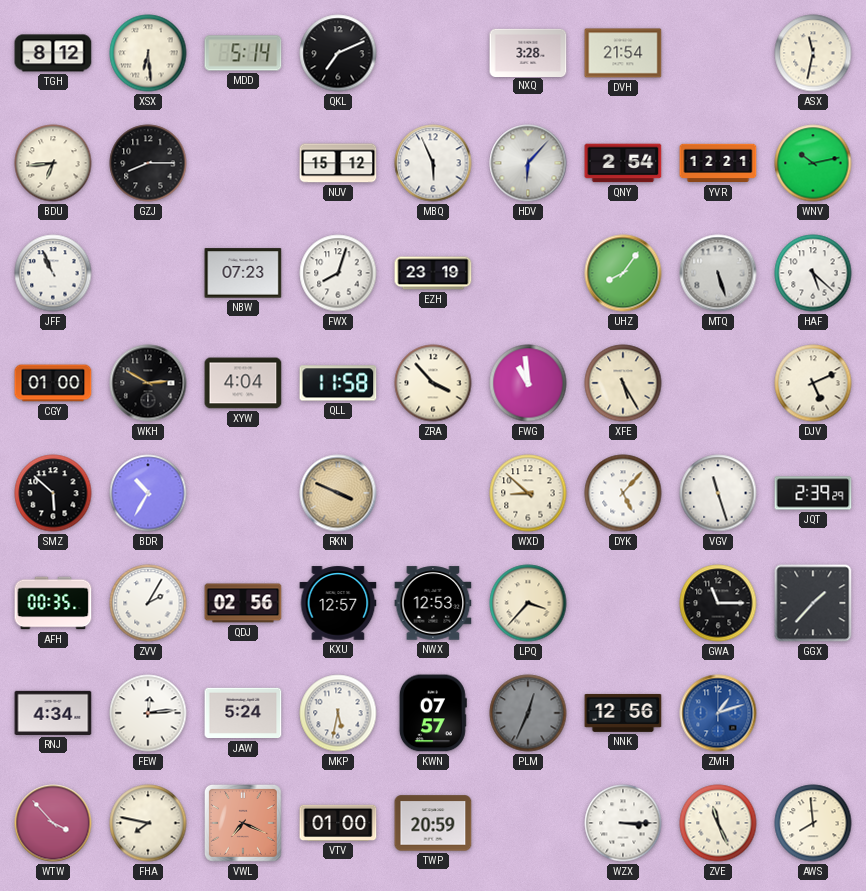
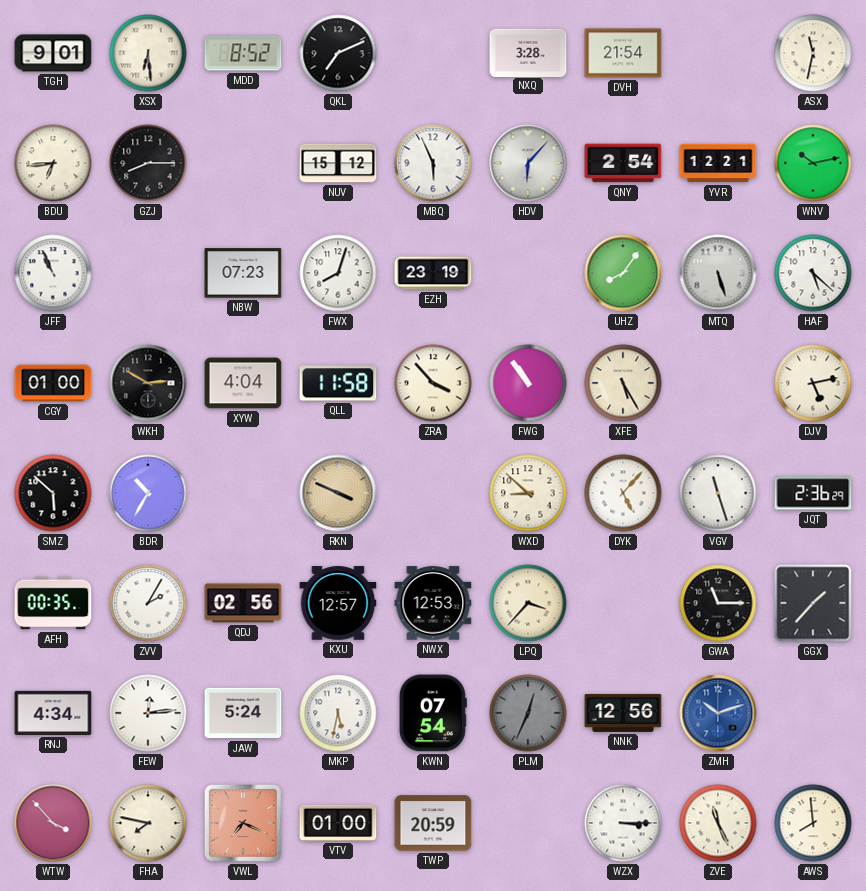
TGH: 8:12 -> 9:01 (53, 53)
MDD: 5:14 -> 8:52 (243, 53)
FWG: 10:59 -> 10:54 (528, 383)
DJV: 5:11 -> 5:13 (813, 383)
JQT: 2:39 -> 2:36 (813, 493)
KWN: 07:57 -> 07:54 (433, 713)
ZMH: 1:12 -> 10:12 (718, 713)
